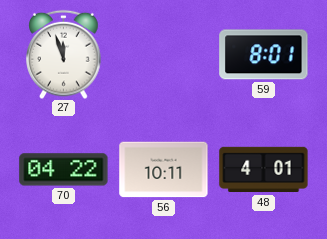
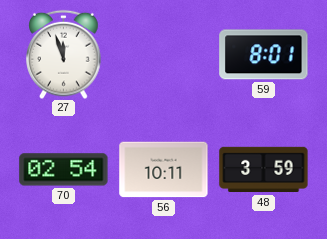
70: 04:22 -> 02:54 (64, 170)
48: 4:01 -> 3:59 (264, 170)
